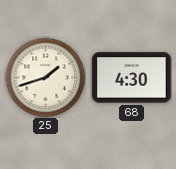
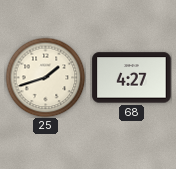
68: 4:30 -> 4:27 (132, 78)
